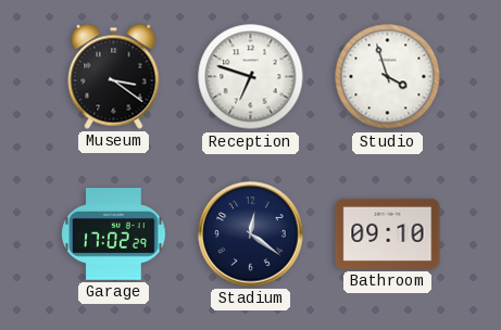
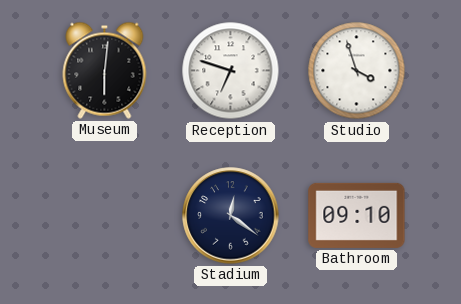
Museum: 3:21 -> 6:01 (105, 70)
Garage: 17:02 -> none (114, 234)
